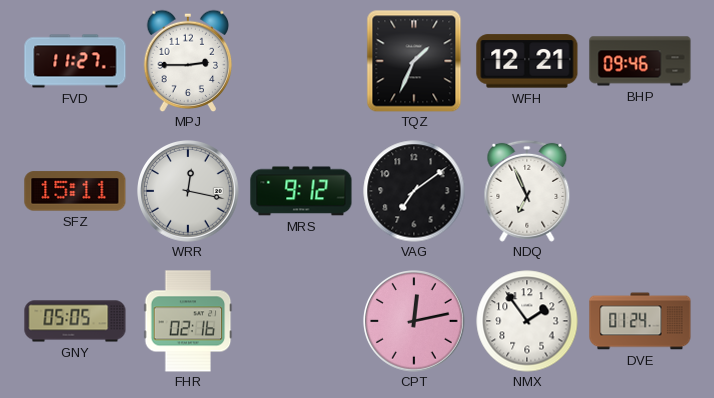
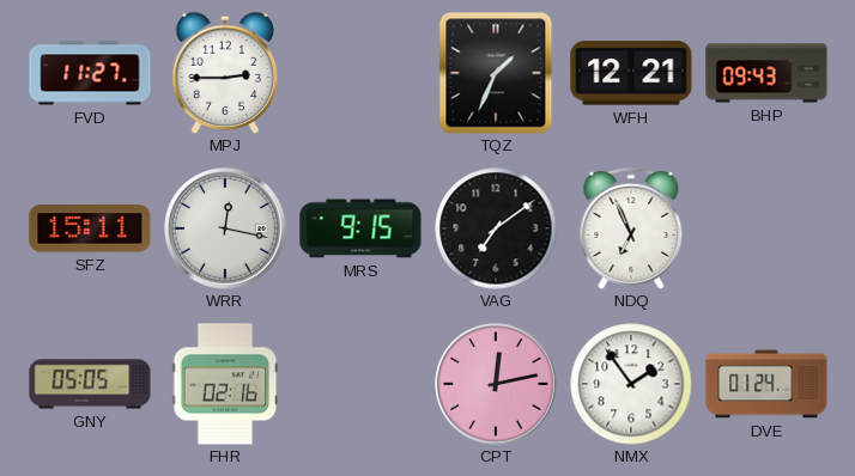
BHP: 09:46 -> 09:43 (766, 73)
MRS: 9:12 -> 9:15 (360, 228)
